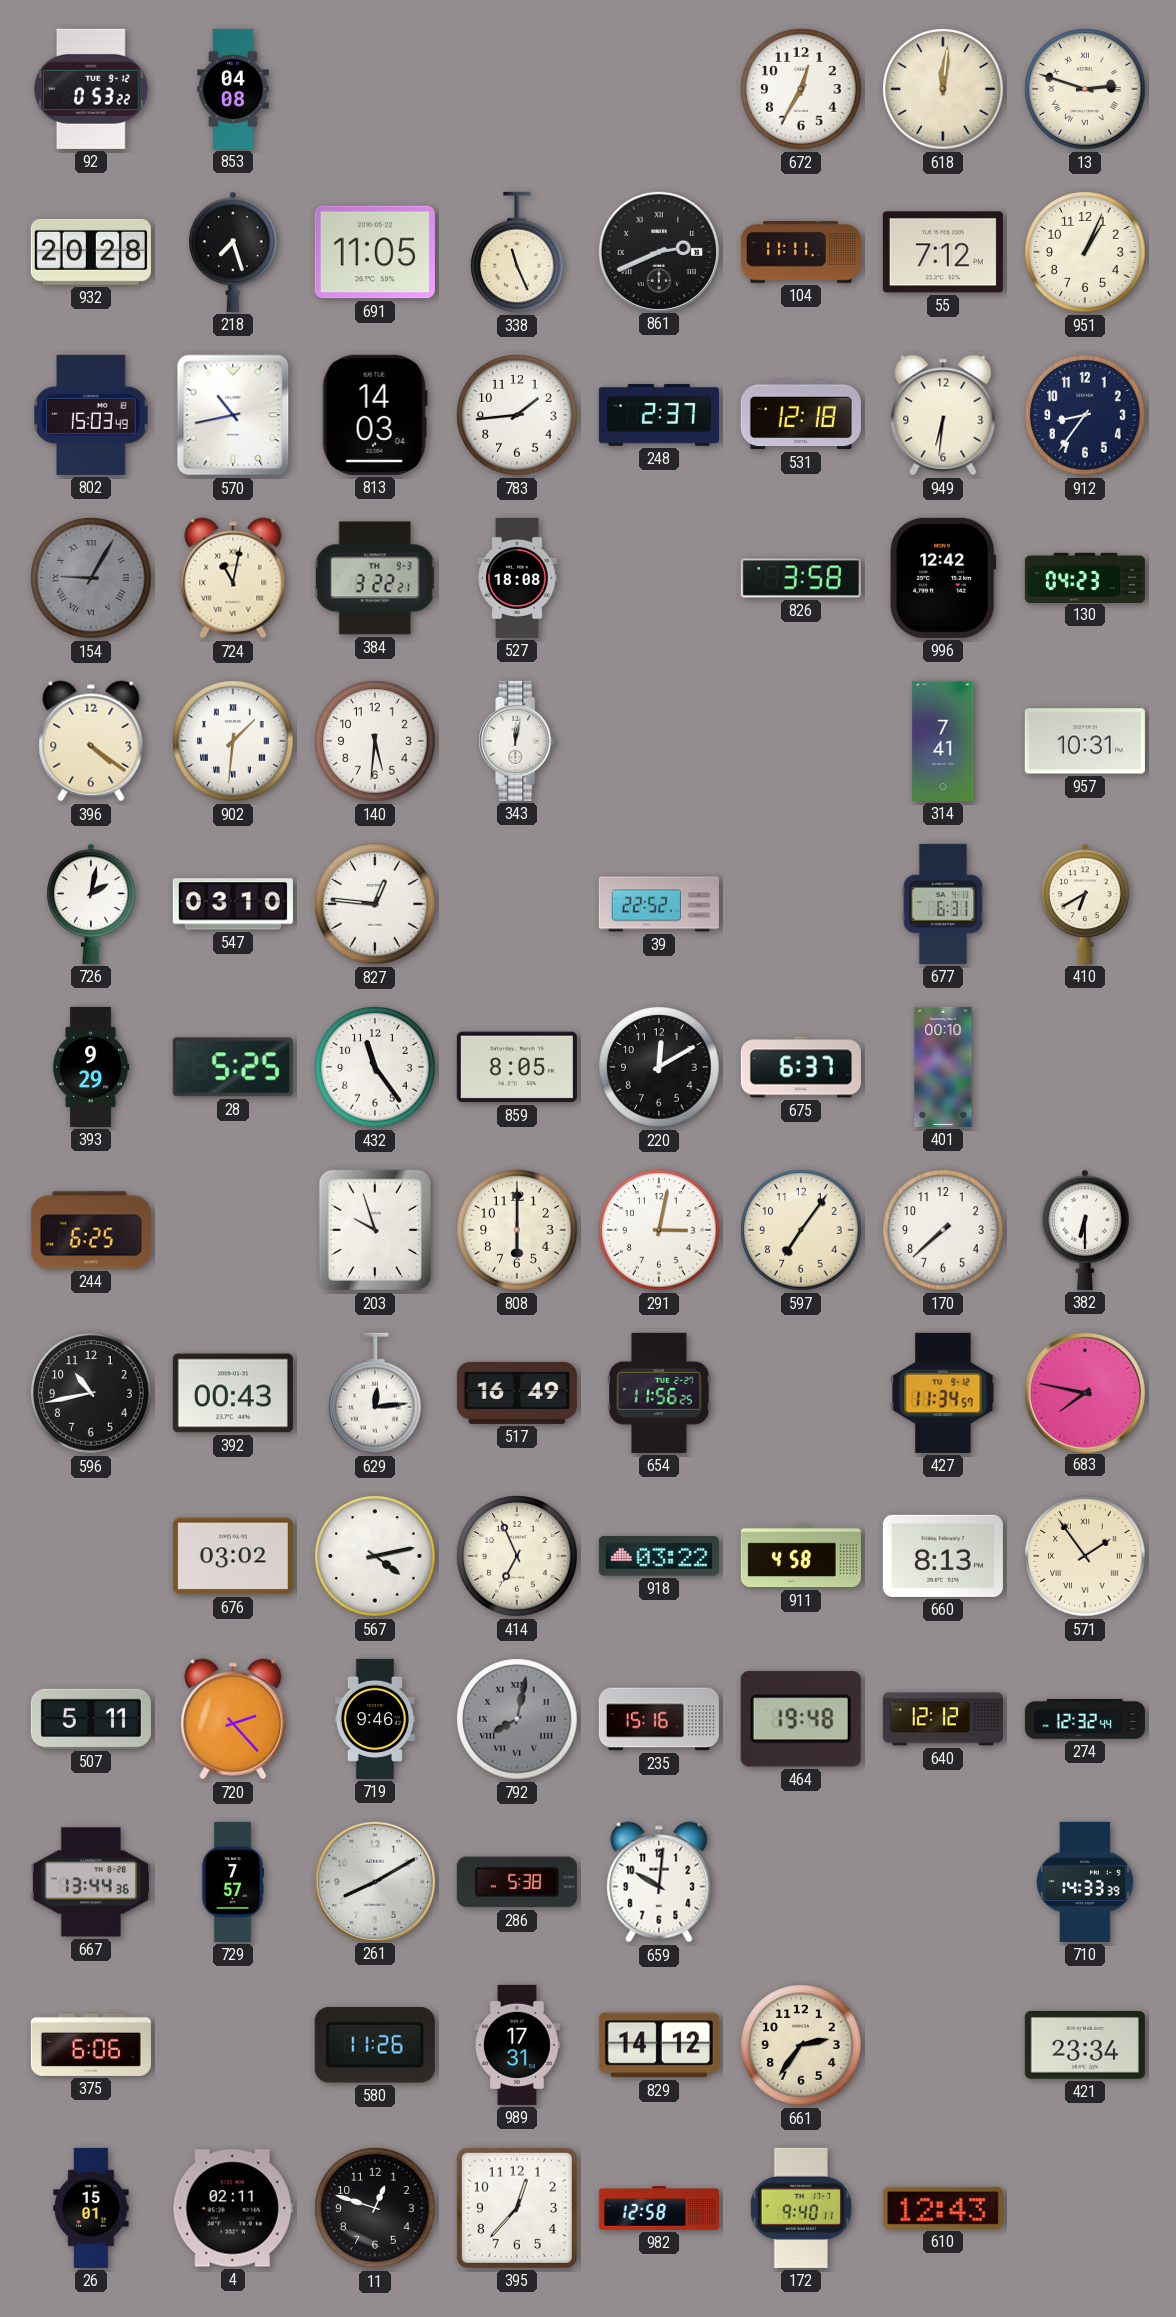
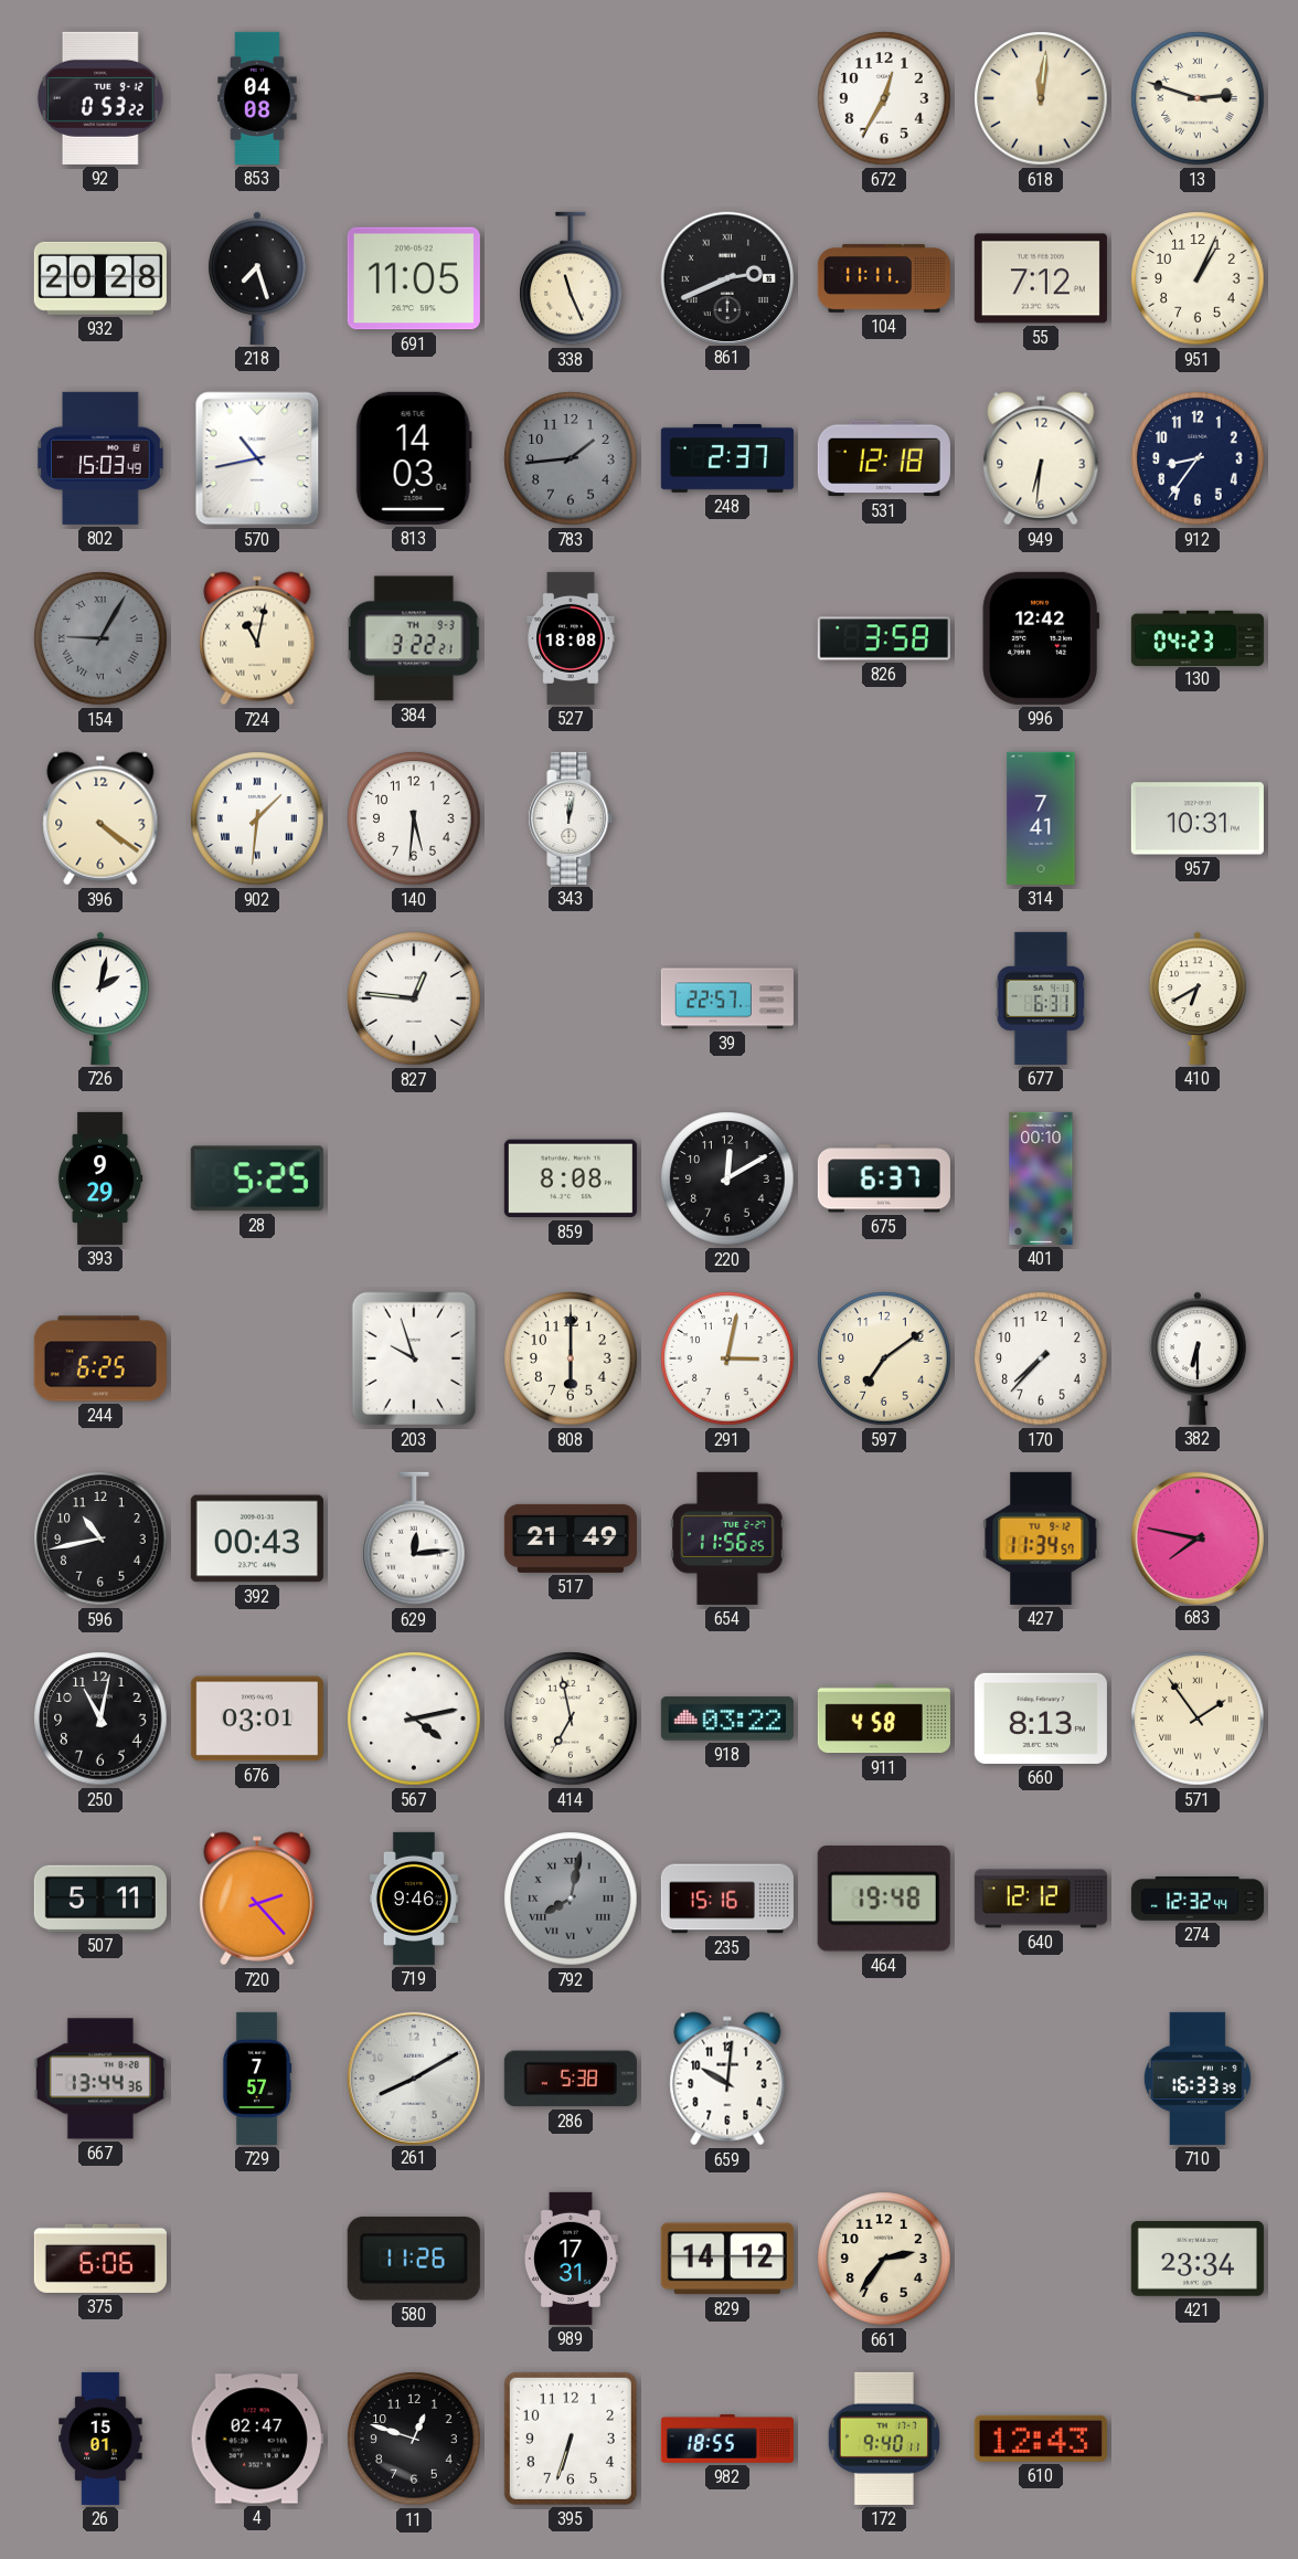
783 dial: white -> grey (571, 458)
547: 03:10 -> none (233, 904)
39: 22:52 -> 22:57 (727, 998)
432: 11:24 -> none (375, 1067)
859: 8:05 -> 8:08 (571, 1178)
597: 7:06 -> 7:09 (884, 1358)
170: 7:38 -> 7:37 (1041, 1358)
517: 16:49 -> 21:49 (571, 1538)
250: none -> 11:02 (100, 1719)
676: 03:02 -> 03:01 (257, 1719)
414: 6:56 -> 6:58 (571, 1719)
710: 14:33 -> 16:33 (1198, 2079)
4: 02:11 -> 02:47 (257, 2439)
395: 12:37 -> 6:33 (571, 2439)
982: 12:58 -> 18:55 (727, 2439)
